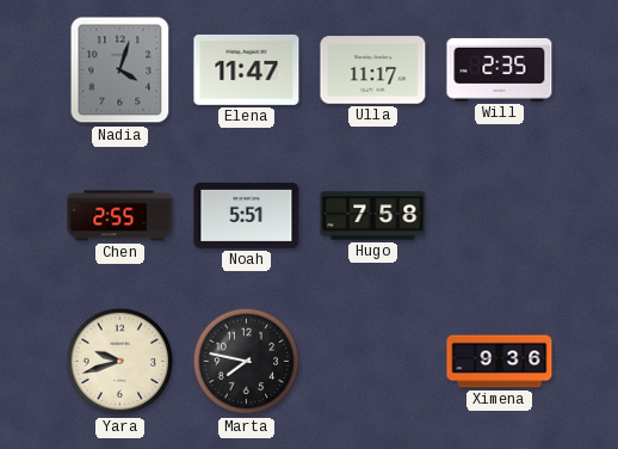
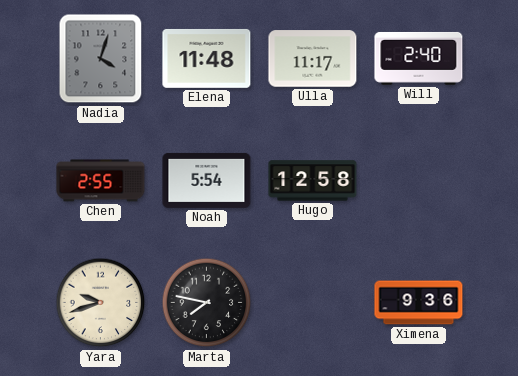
Elena: 11:47 -> 11:48 (207, 58)
Will: 2:35 -> 2:40 (419, 58)
Noah: 5:51 -> 5:54 (207, 180)
Hugo: 7:58 -> 12:58 (313, 181)
